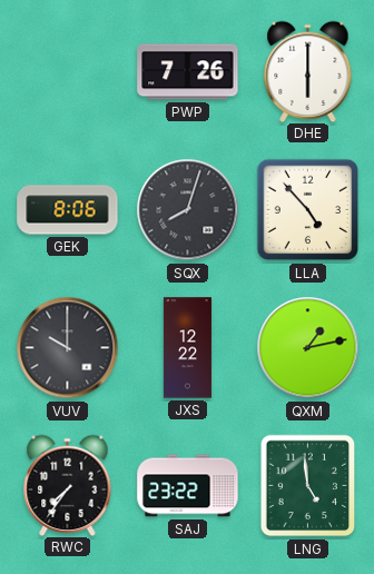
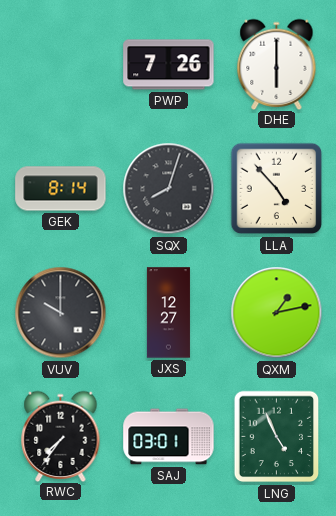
GEK: 8:06 -> 8:14 (61, 189)
JXS: 12:22 -> 12:27 (168, 313)
SAJ: 23:22 -> 03:01 (169, 437)
LNG: 4:59 -> 4:56 (277, 437)
